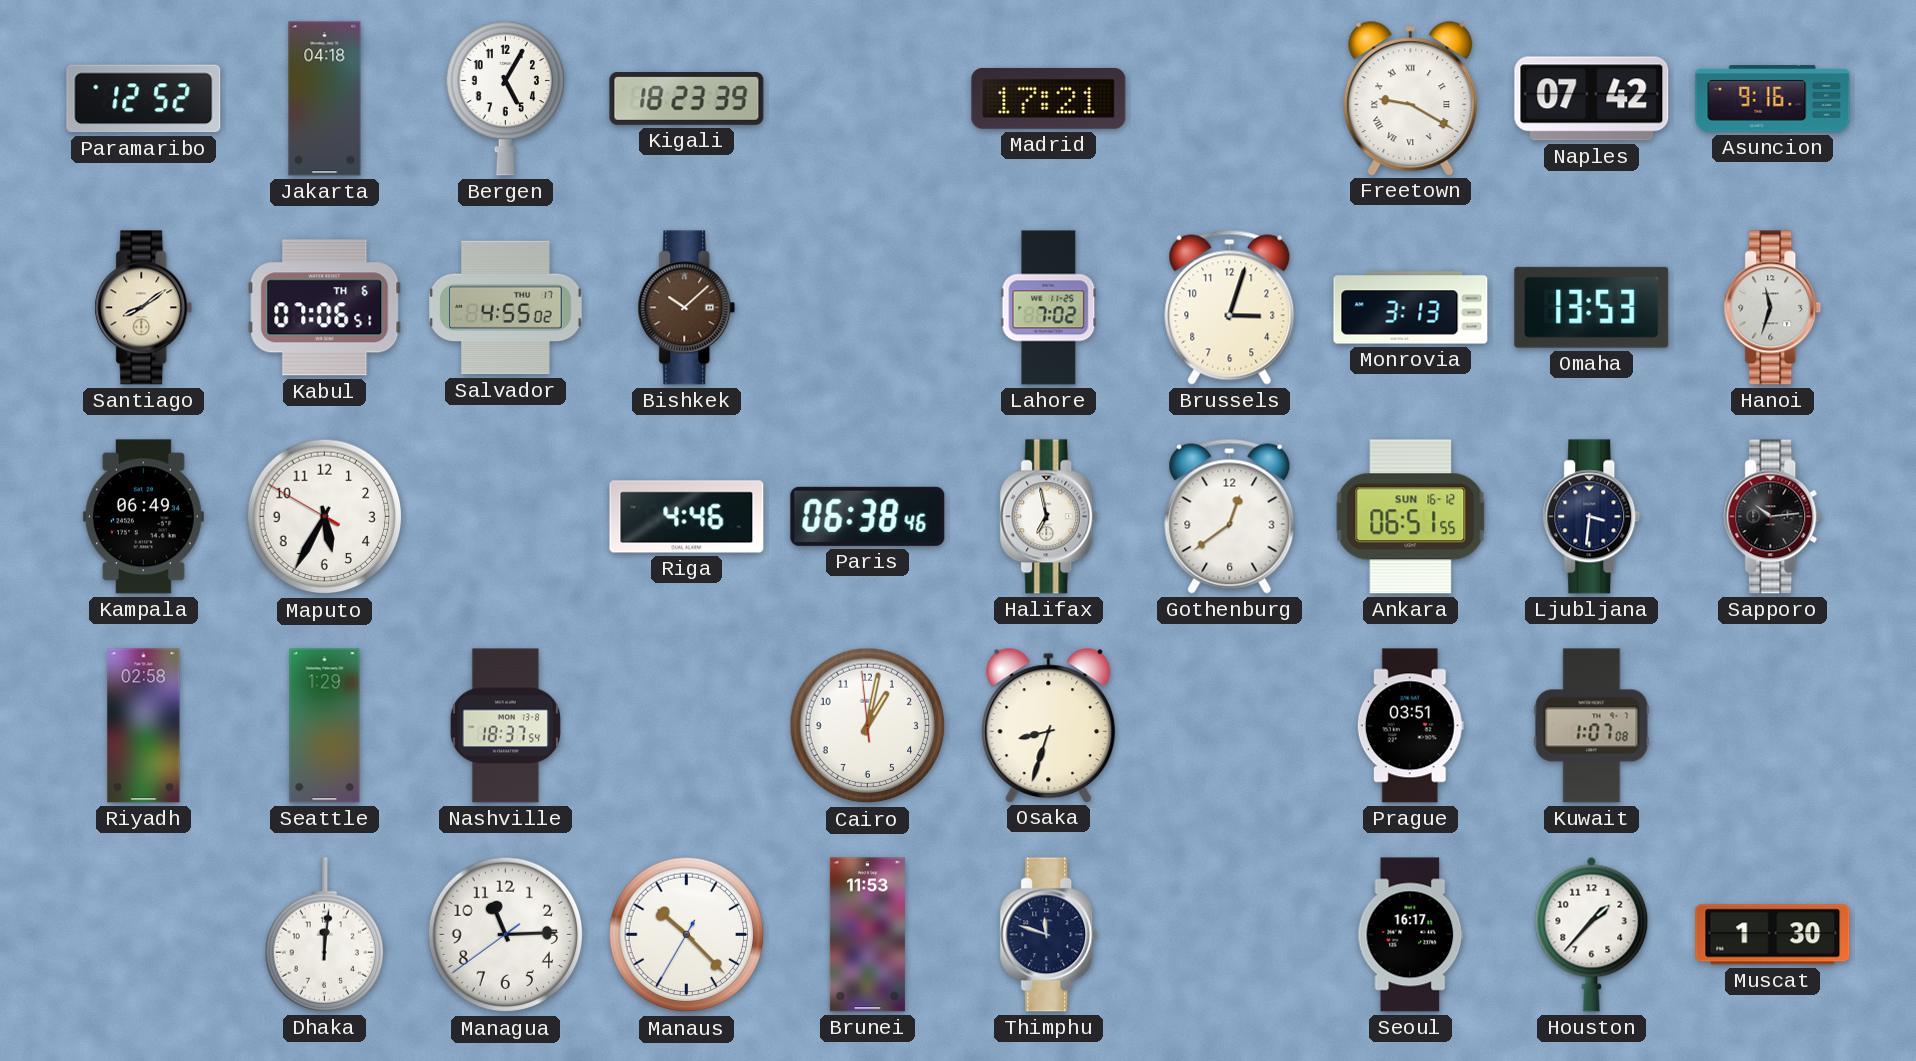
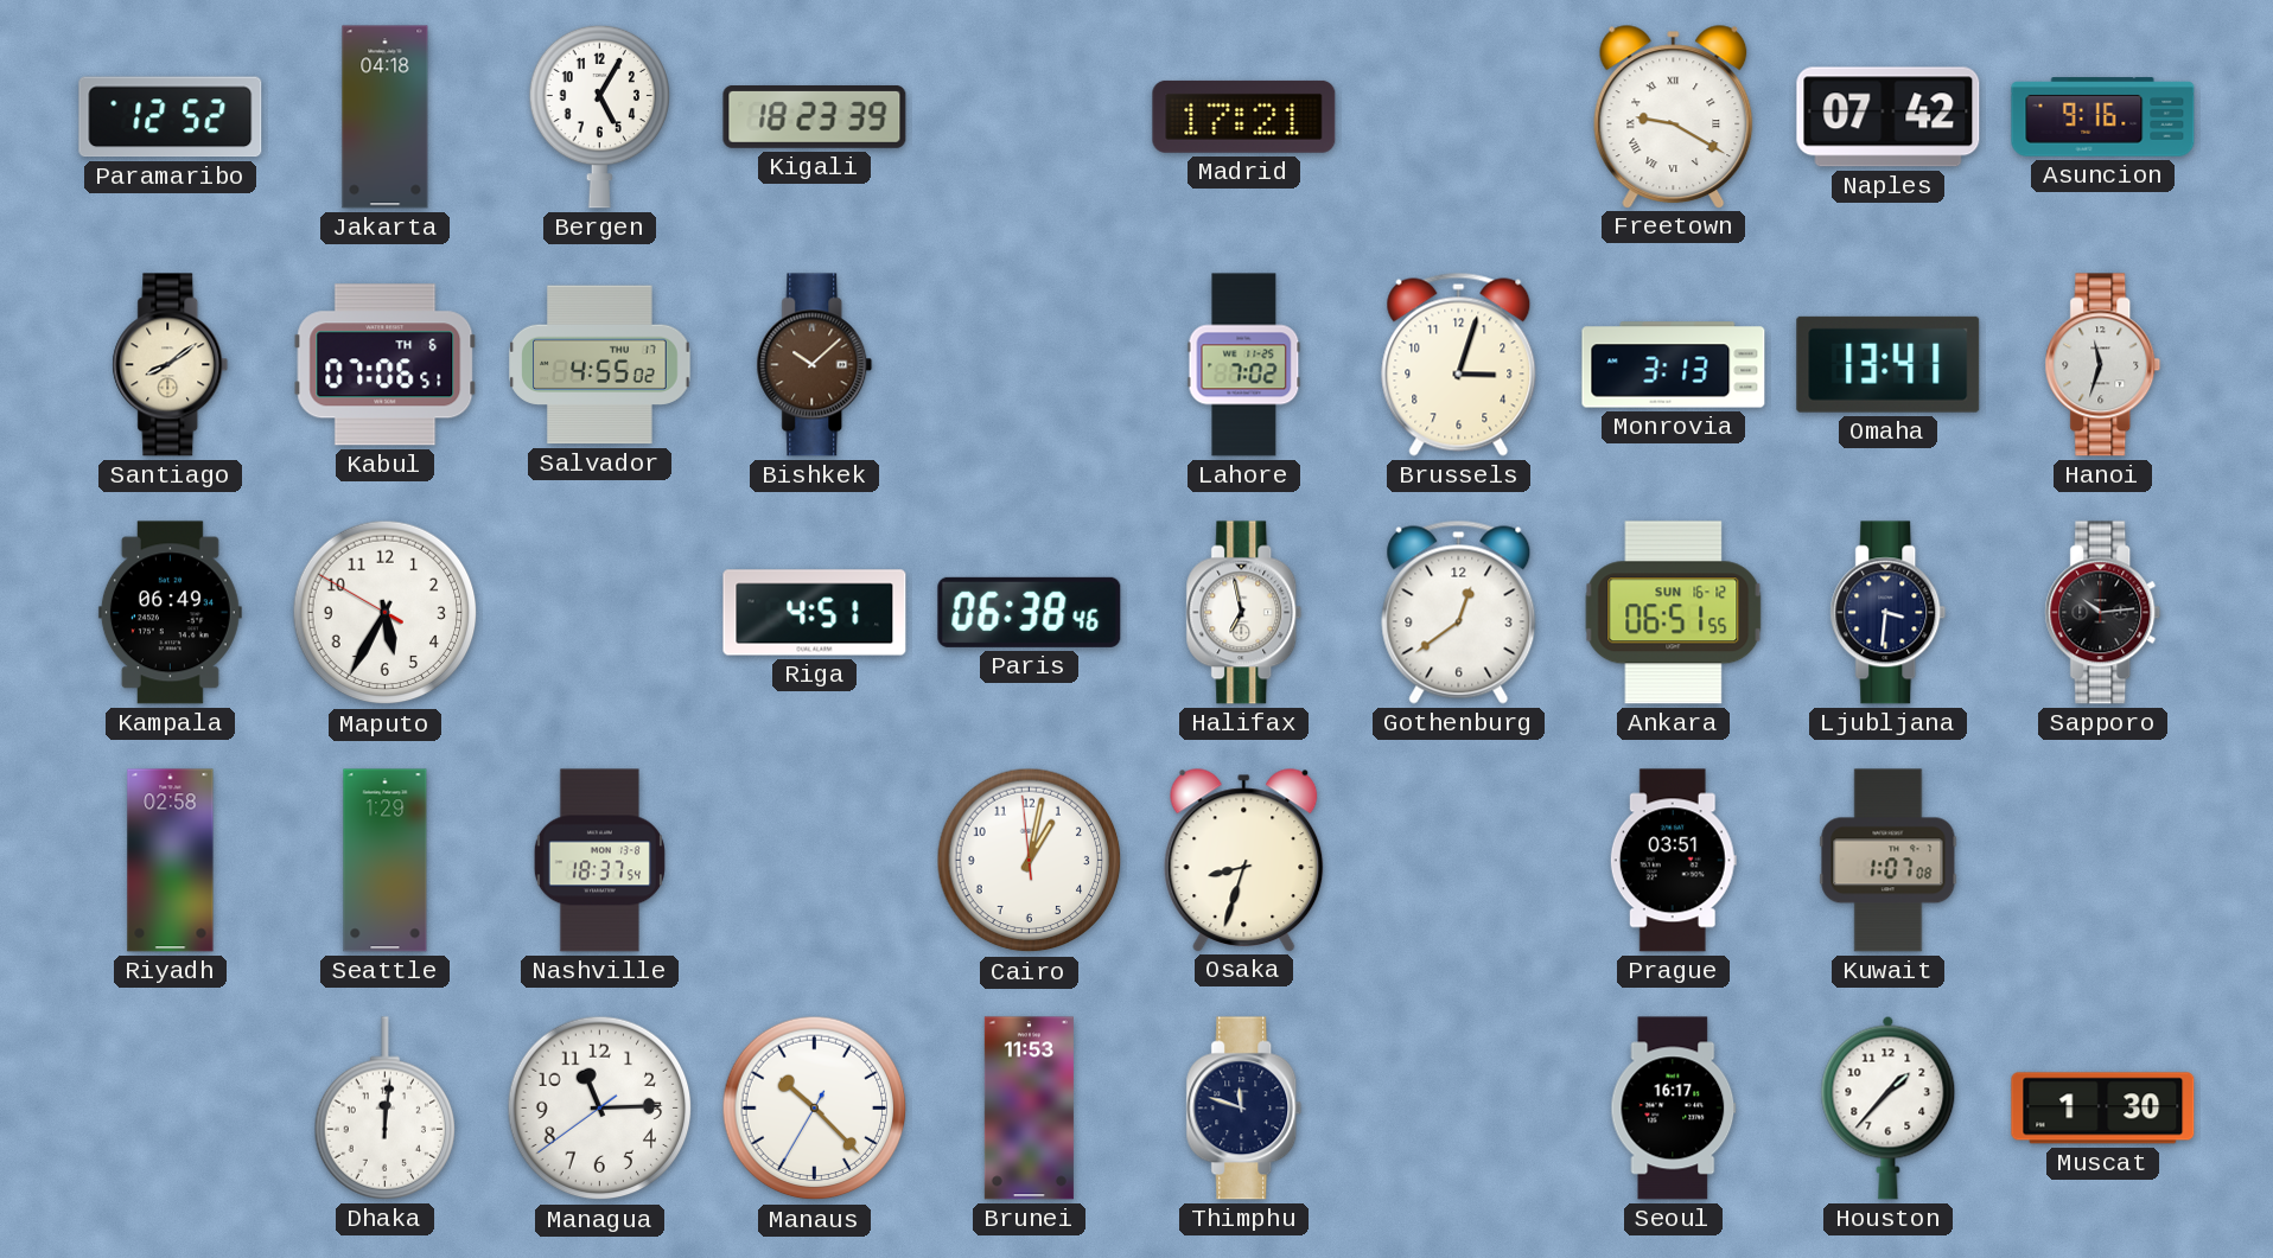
Omaha: 13:53 -> 13:41 (1889, 364)
Riga: 4:46 -> 4:51 (815, 613)
